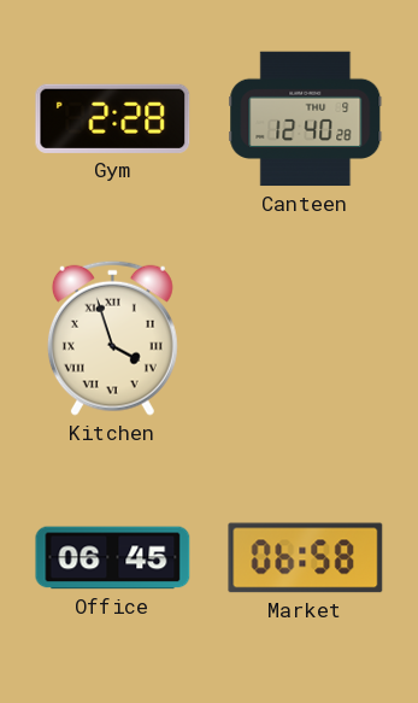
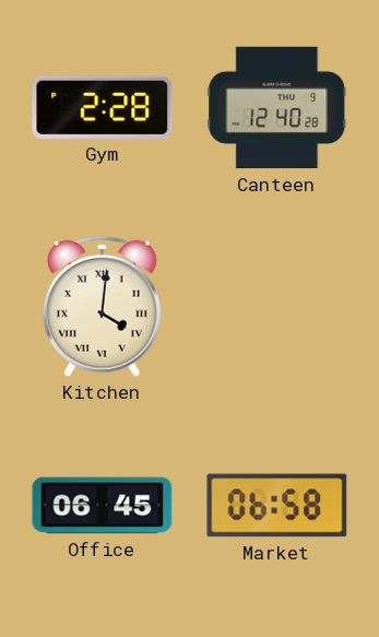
Kitchen: 3:57 -> 4:01 (102, 306)
